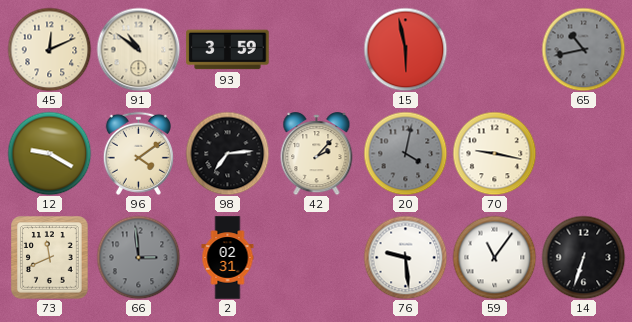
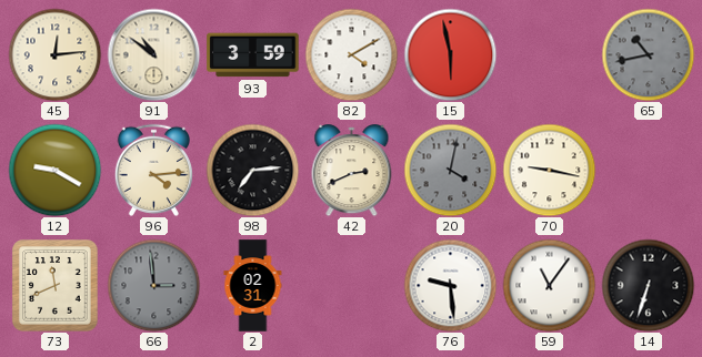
45: 12:11 -> 12:14 (54, 54)
82: none -> 4:10 (351, 54)
96: 4:09 -> 4:14 (153, 170)
42: 2:07 -> 2:41 (352, 171)
